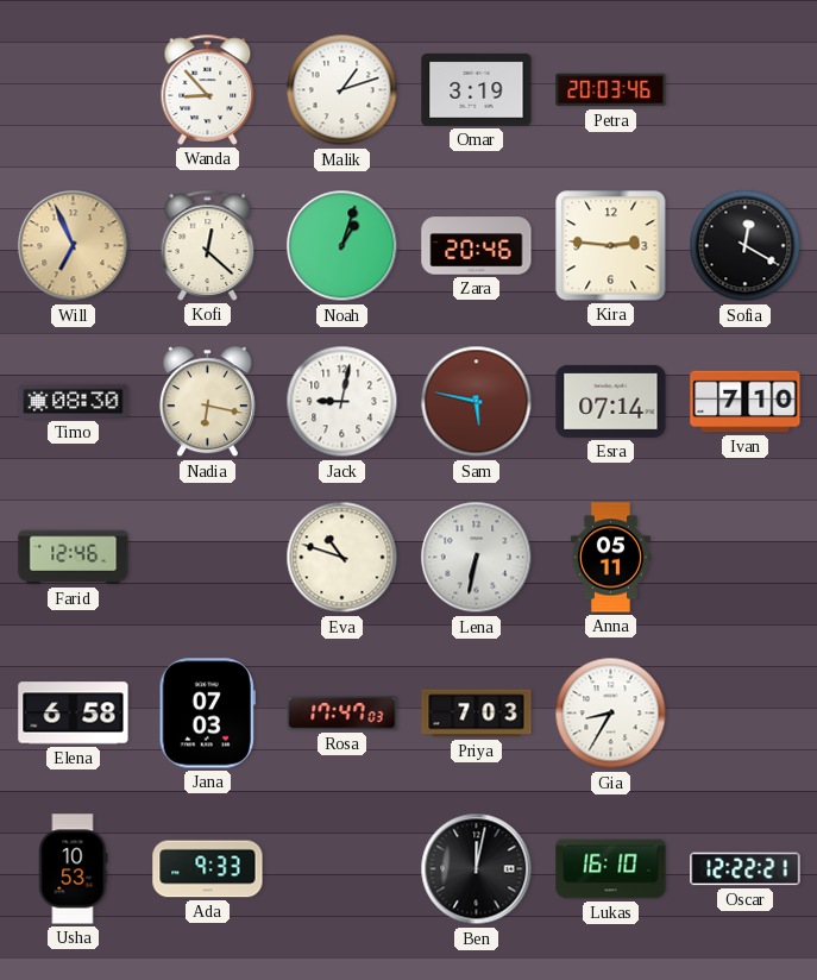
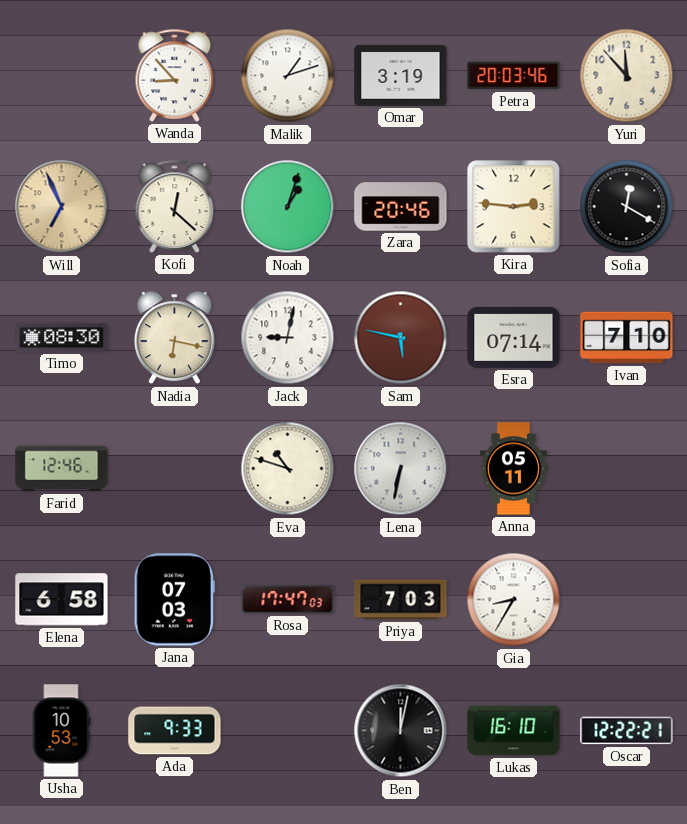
Yuri: none -> 11:53 (627, 76)
